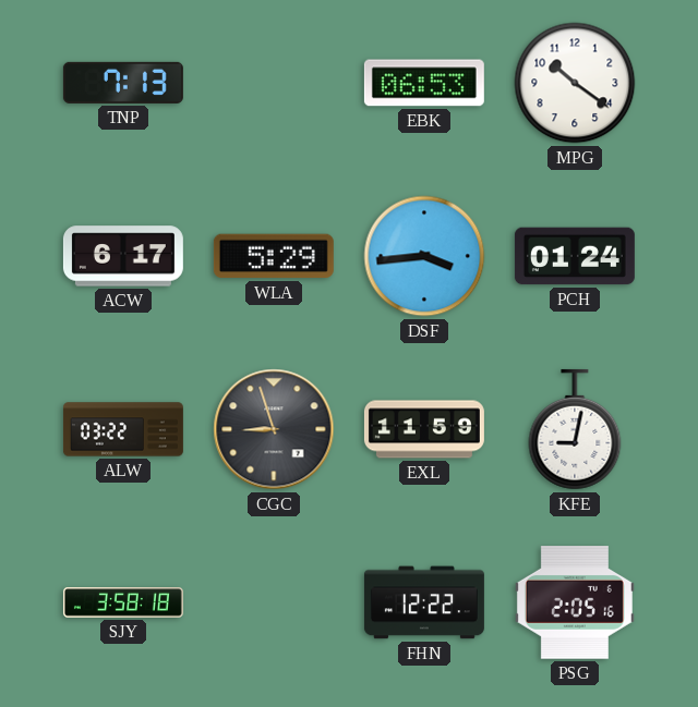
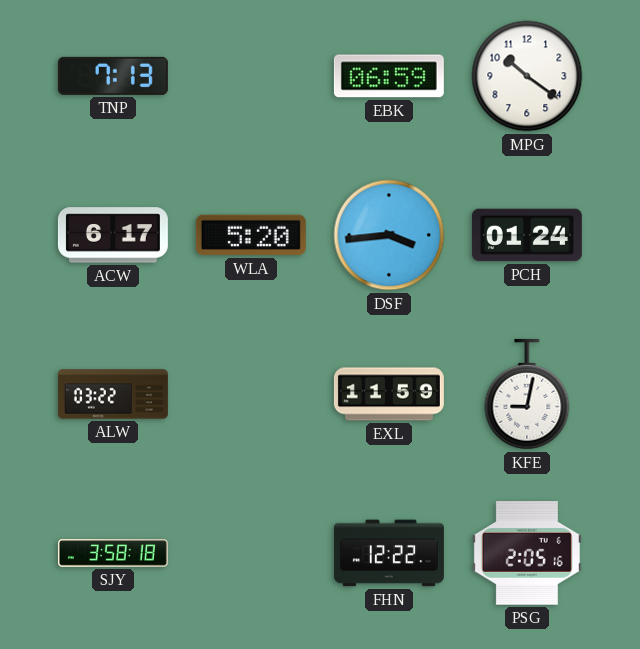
EBK: 06:53 -> 06:59 (389, 76)
WLA: 5:29 -> 5:20 (251, 235)
CGC: 8:57 -> none (274, 429)
